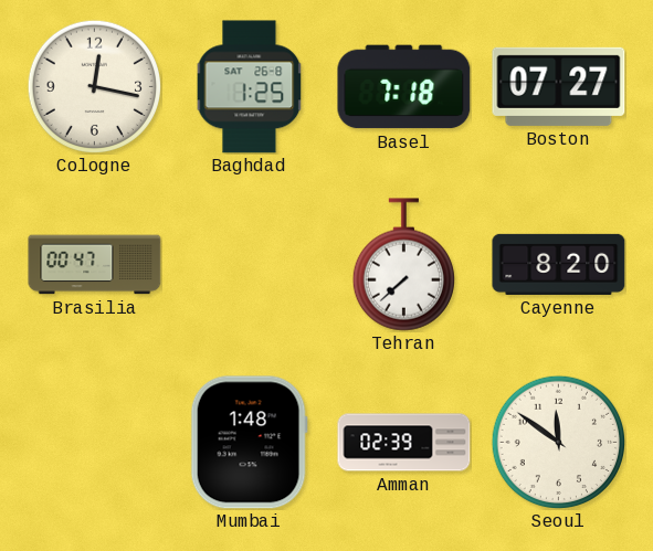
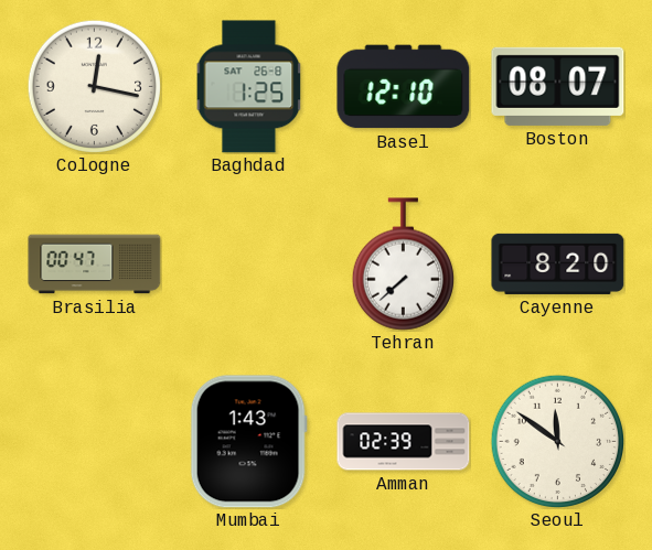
Basel: 7:18 -> 12:10 (404, 87)
Boston: 07:27 -> 08:07 (558, 86)
Mumbai: 1:48 -> 1:43 (248, 442)
